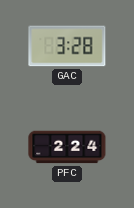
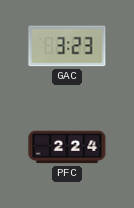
GAC: 3:28 -> 3:23 (67, 46)
